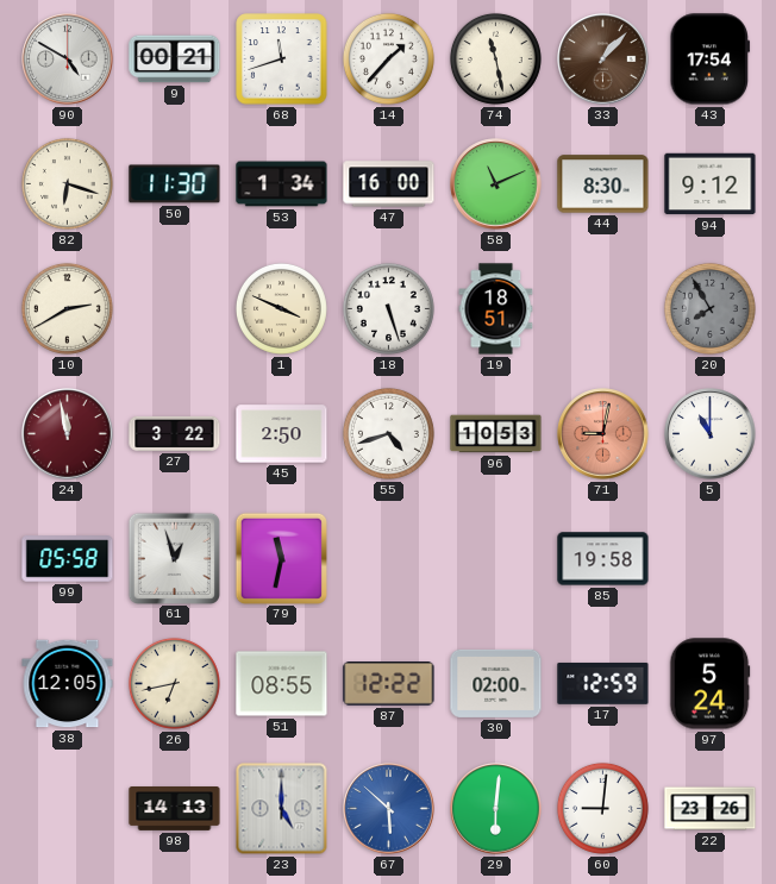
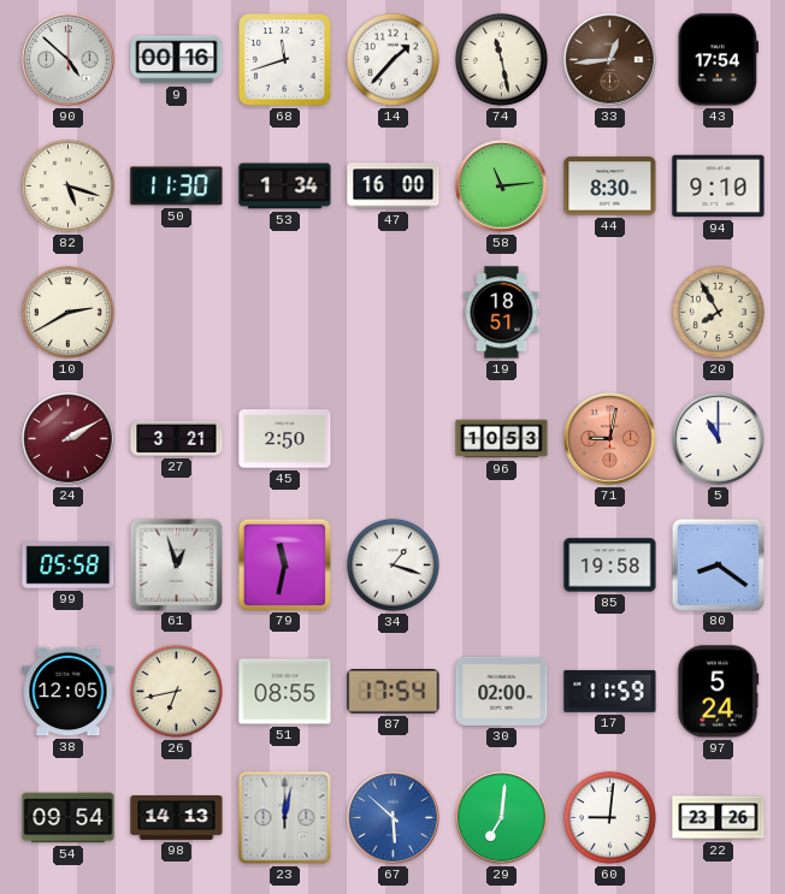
90: 4:50 -> 4:52 (69, 60)
9: 00:21 -> 00:16 (177, 60)
33: 1:07 -> 12:44 (610, 60)
82: 6:18 -> 5:18 (67, 185)
58: 11:11 -> 11:14 (502, 187)
94: 9:12 -> 9:10 (719, 187)
1: 3:49 -> none (281, 308)
18: 5:27 -> none (388, 308)
20 dial: grey -> cream (718, 312)
24: 11:58 -> 2:10 (69, 439)
27: 3:22 -> 3:21 (177, 438)
55: 4:42 -> none (388, 433)
34: none -> 1:18 (392, 564)
80: none -> 8:21 (718, 564)
87: 12:22 -> 17:54 (394, 692)
17: 12:59 -> 11:59 (610, 691)
54: none -> 09:54 (69, 818)
23: 5:00 -> 12:02 (285, 818)
29: 6:01 -> 7:01 (502, 818)
